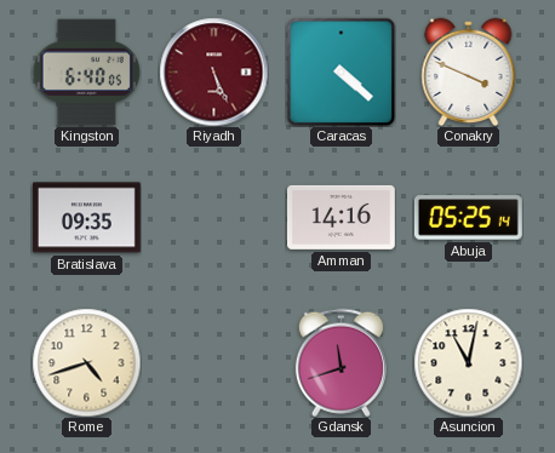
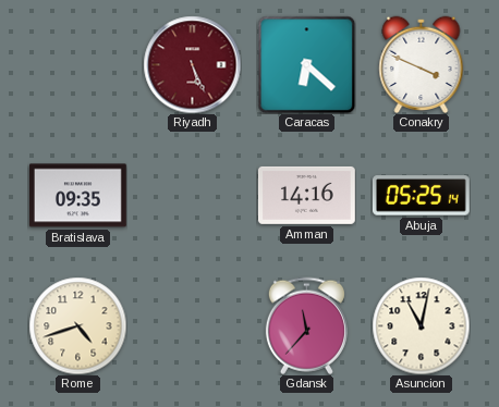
Kingston: 6:40 -> none (86, 73)
Caracas: 4:22 -> 6:22 (306, 64)
Gdansk: 11:42 -> 11:37 (306, 325)
